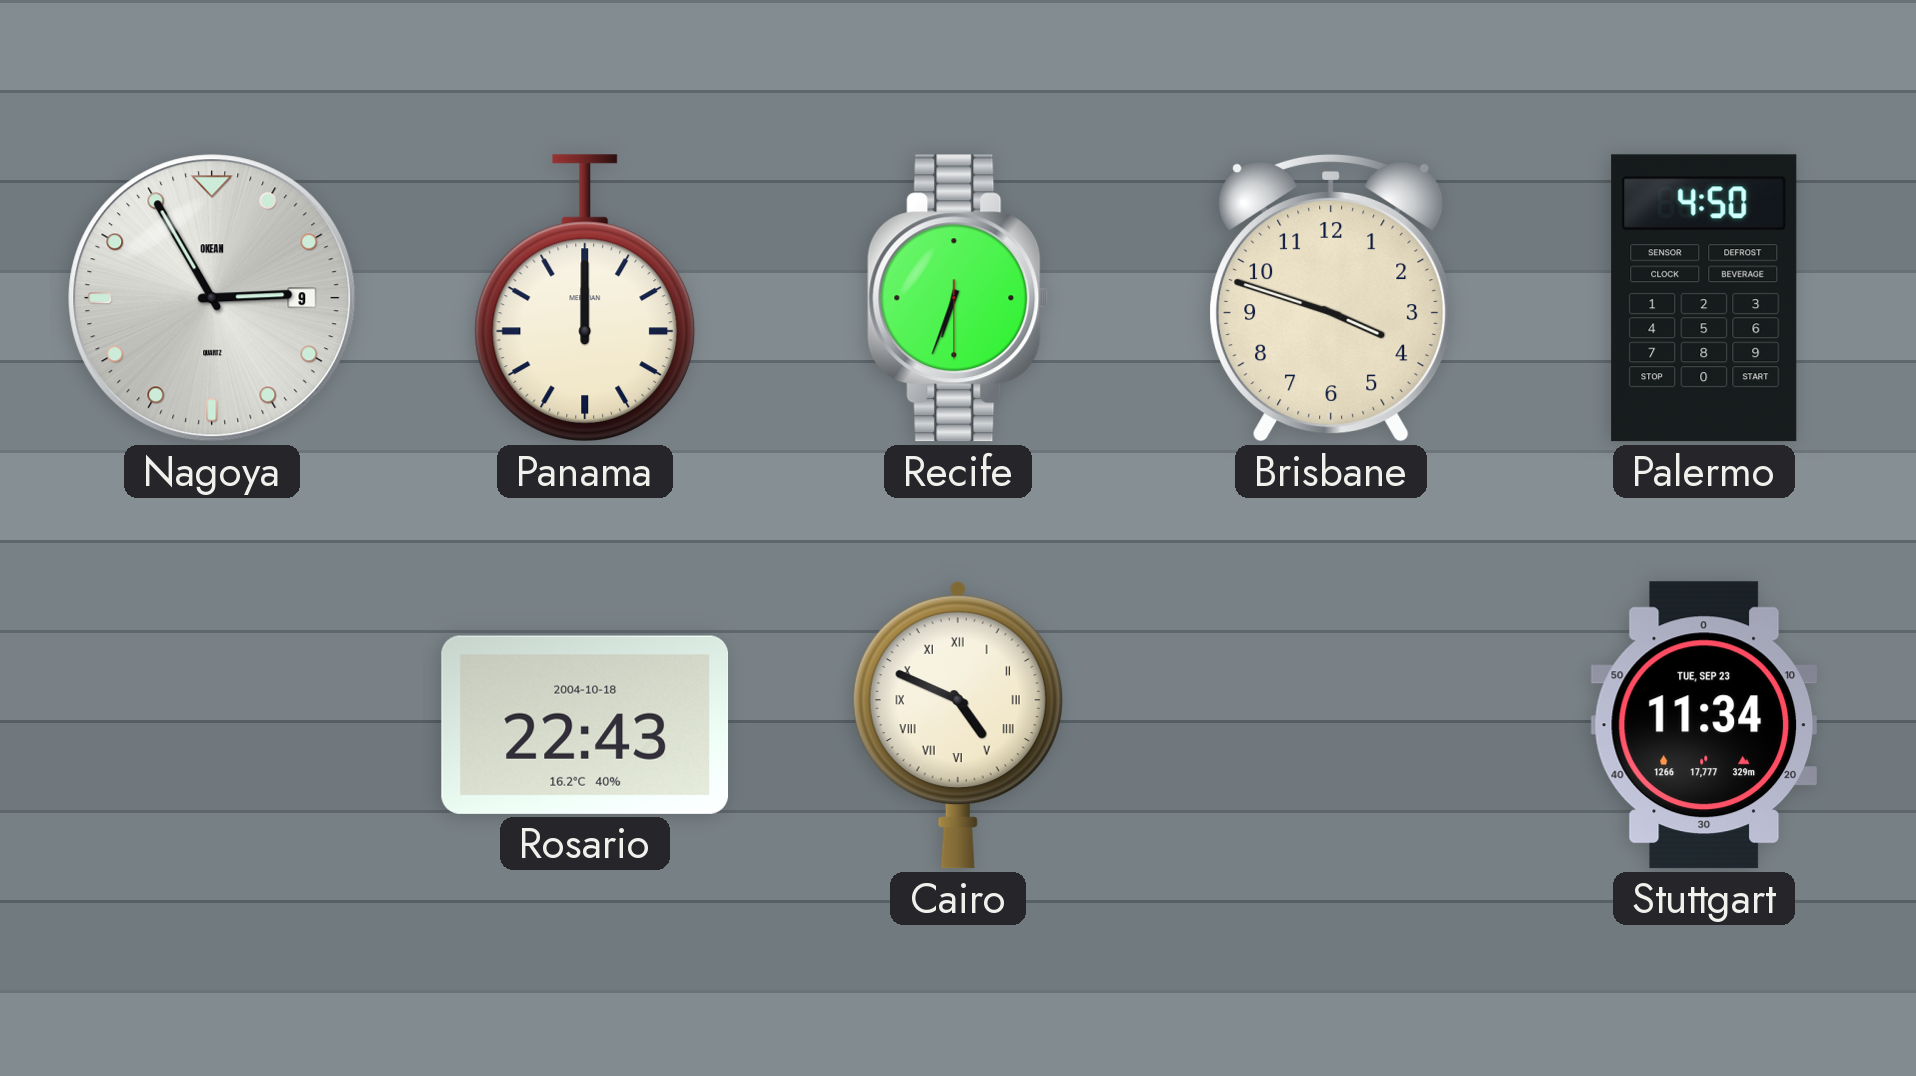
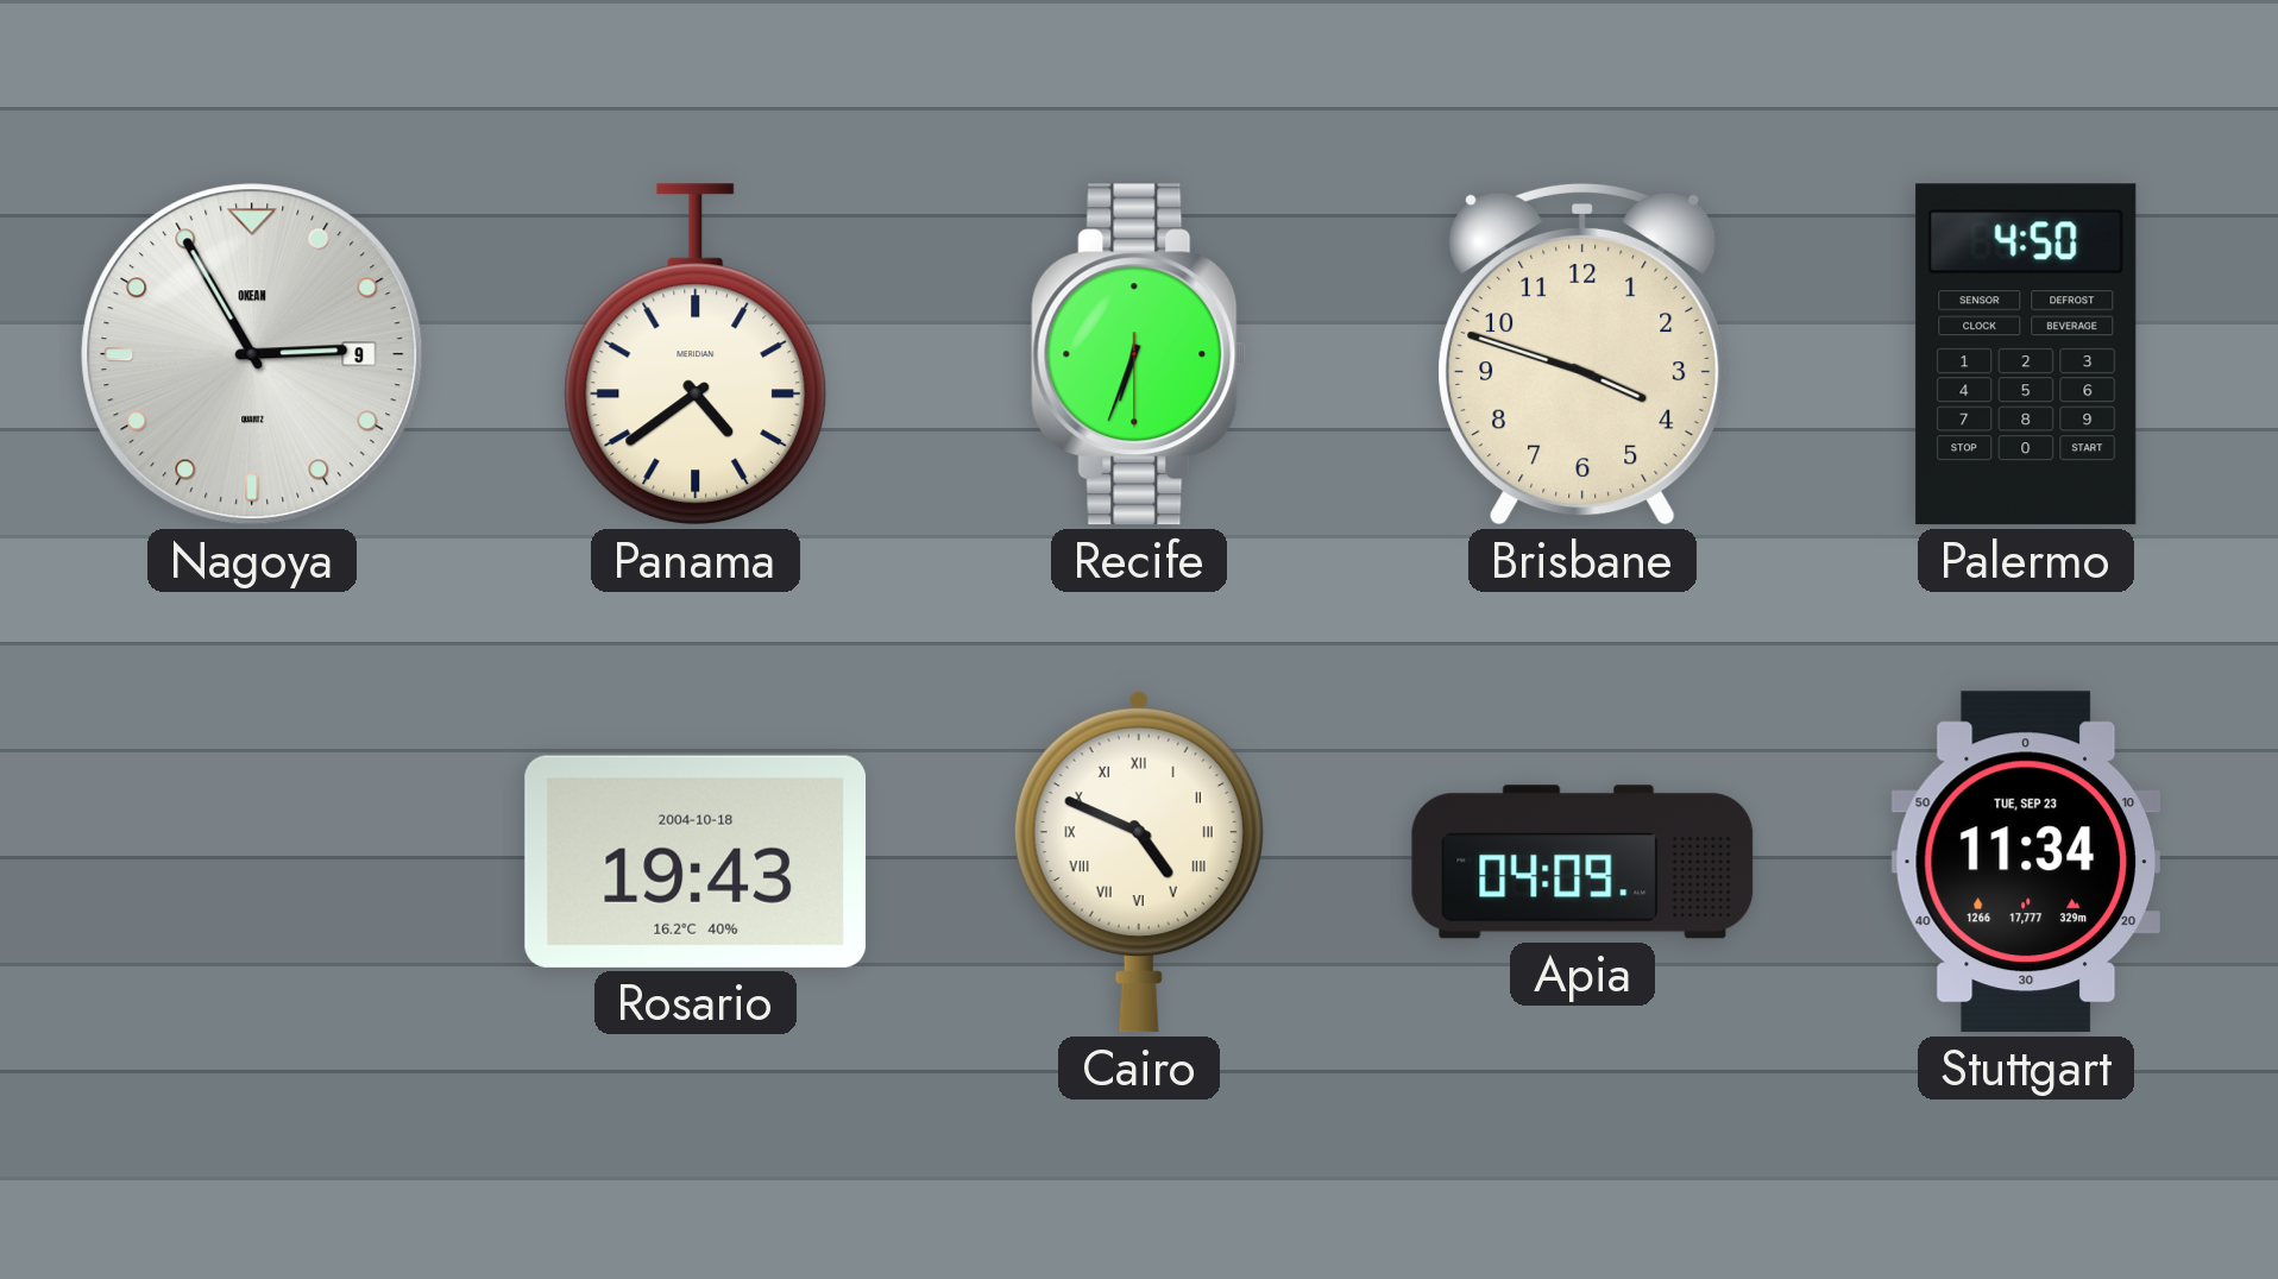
Panama: 12:00 -> 4:39 (696, 354)
Rosario: 22:43 -> 19:43 (696, 862)
Apia: none -> 04:09 (1582, 862)
